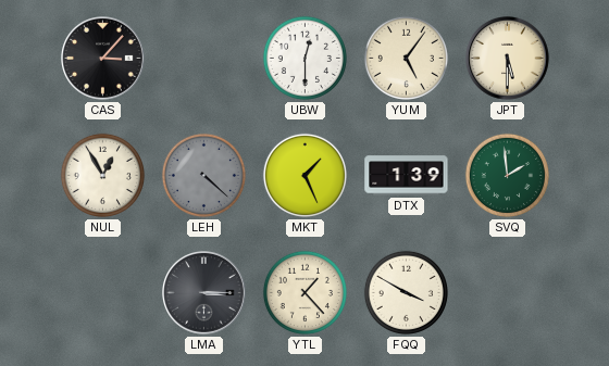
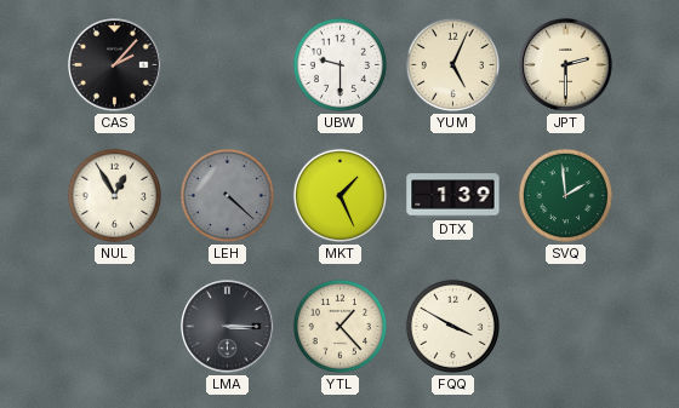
CAS: 3:07 -> 2:07 (115, 65)
UBW: 12:30 -> 9:30 (339, 64)
YUM: 5:06 -> 5:04 (452, 64)
JPT: 5:30 -> 2:30 (566, 65)
